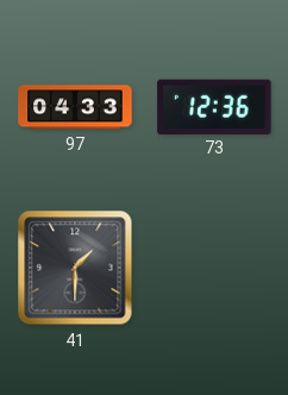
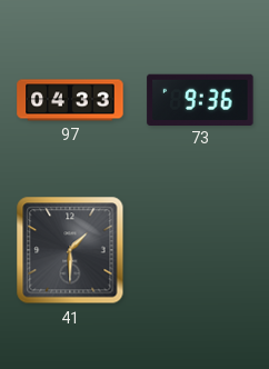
73: 12:36 -> 9:36 (200, 99)
